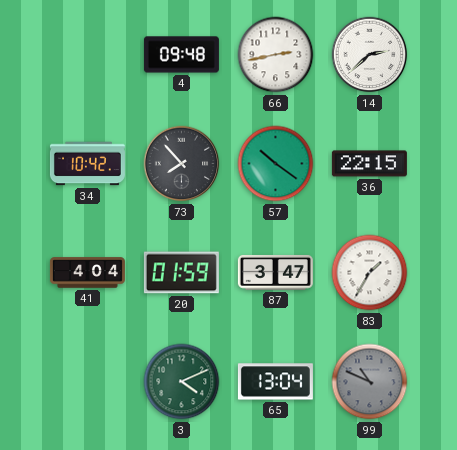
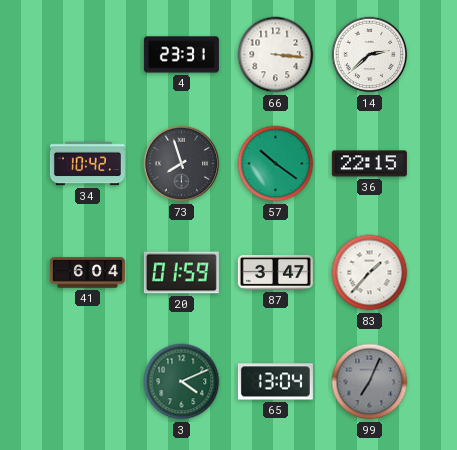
4: 09:48 -> 23:31 (181, 55)
66: 2:43 -> 3:16 (276, 55)
73: 7:53 -> 7:57 (182, 164)
41: 4:04 -> 6:04 (87, 273)
83: 1:35 -> 1:37 (370, 273)
99: 10:49 -> 7:04 (370, 382)
